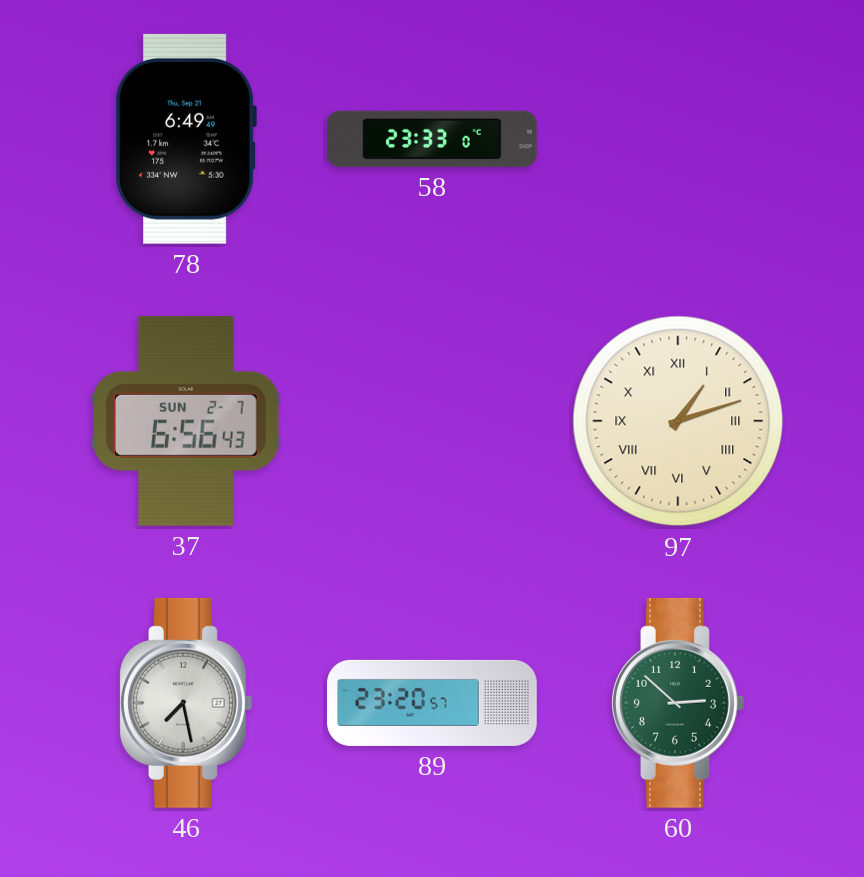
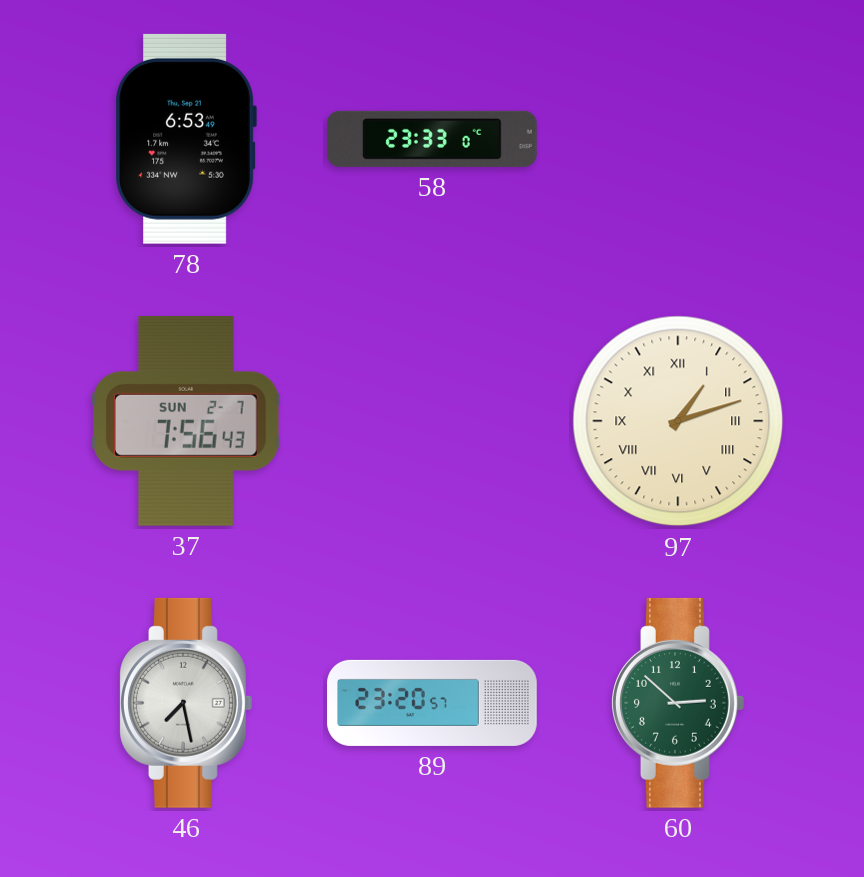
78: 6:49 -> 6:53 (186, 139)
37: 6:56 -> 7:56 (186, 421)
